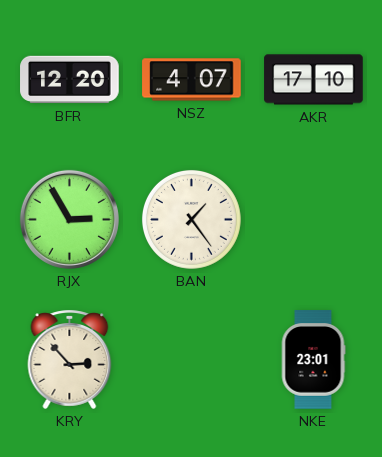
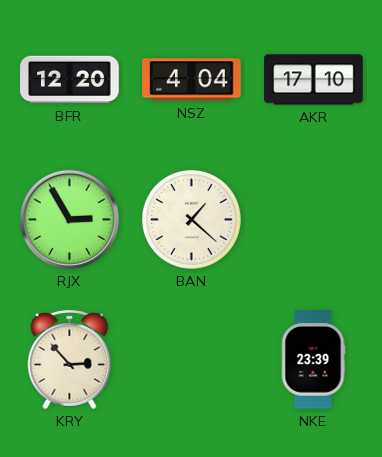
NSZ: 4:07 -> 4:04 (192, 80)
BAN: 1:24 -> 1:22 (191, 219)
NKE: 23:01 -> 23:39 (313, 360)
